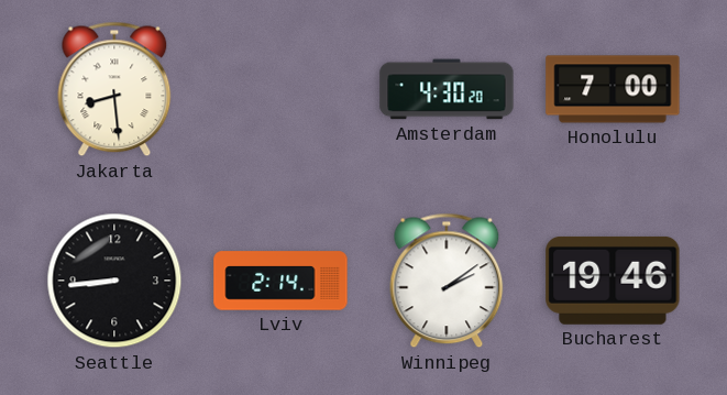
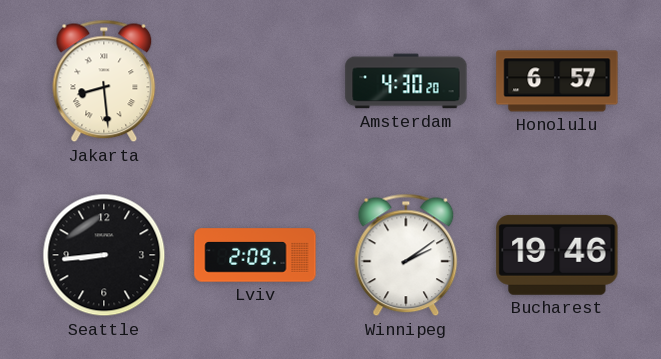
Honolulu: 7:00 -> 6:57 (557, 81)
Lviv: 2:14 -> 2:09 (255, 255)
